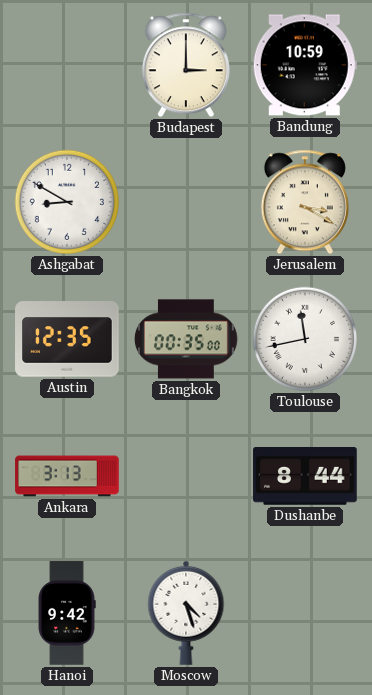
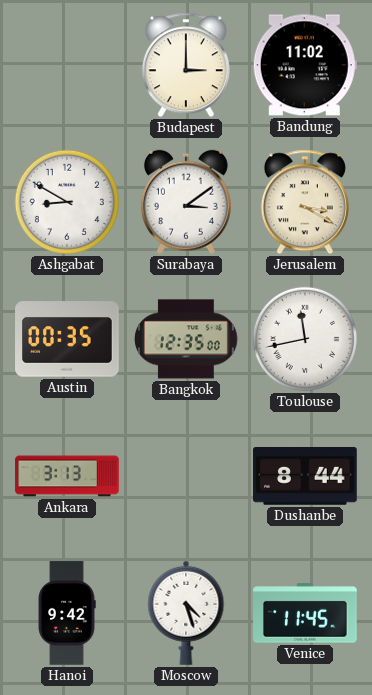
Bandung: 10:59 -> 11:02 (305, 65)
Surabaya: none -> 3:09 (186, 202)
Austin: 12:35 -> 00:35 (67, 339)
Bangkok: 00:35 -> 12:35 (187, 339)
Venice: none -> 11:45 (305, 613)
